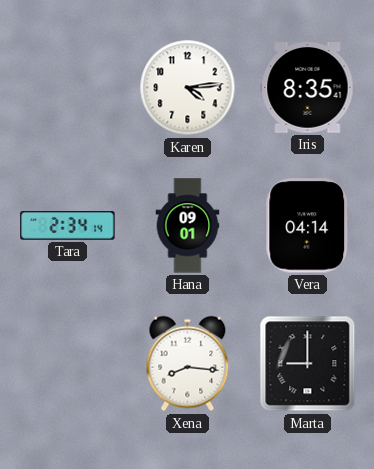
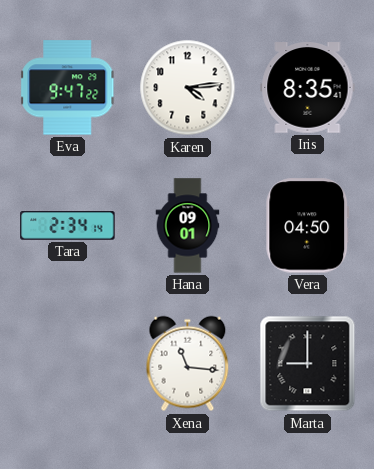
Eva: none -> 9:47 (68, 88)
Vera: 04:14 -> 04:50 (308, 226)
Xena: 8:16 -> 11:16 (188, 364)
